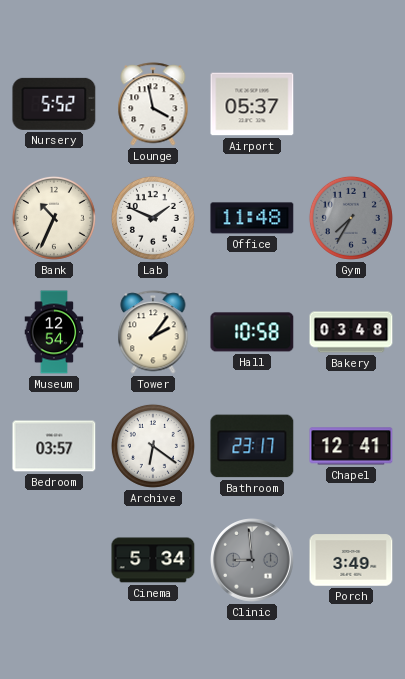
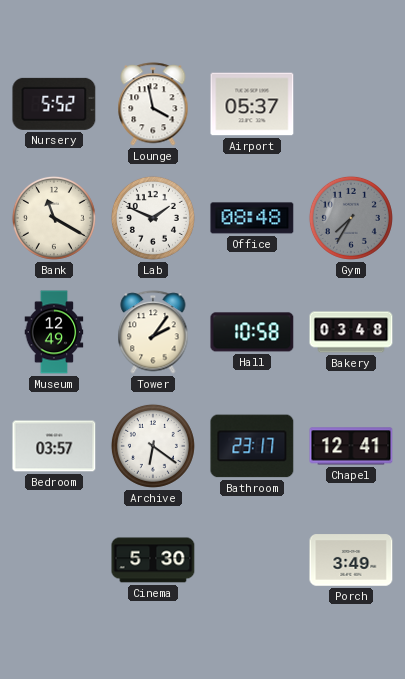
Bank: 10:34 -> 11:20 (54, 218)
Office: 11:48 -> 08:48 (252, 218)
Museum: 12:54 -> 12:49 (54, 332)
Cinema: 5:34 -> 5:30 (153, 560)
Clinic: 8:59 -> none (253, 561)
